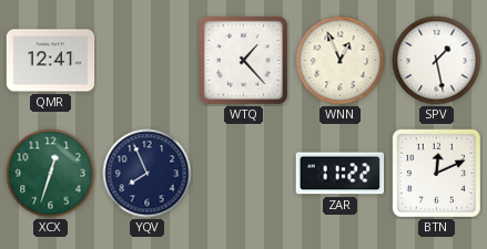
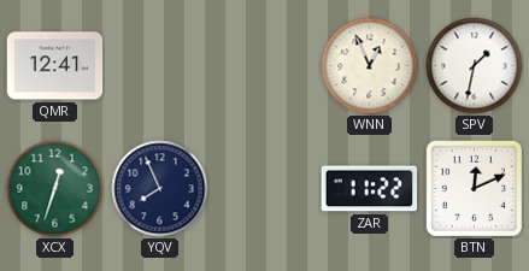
WTQ: 1:23 -> none (243, 60)
SPV: 1:28 -> 1:32 (475, 66)
